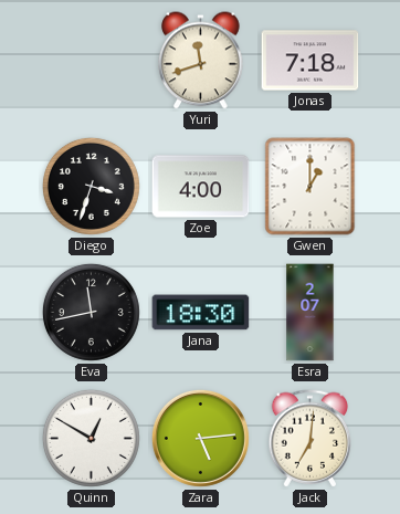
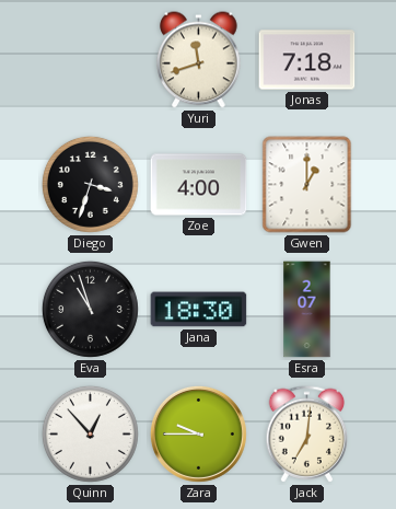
Eva: 11:43 -> 10:57 (90, 309)
Quinn: 12:50 -> 12:53 (90, 433)
Zara: 5:14 -> 9:45 (198, 433)
